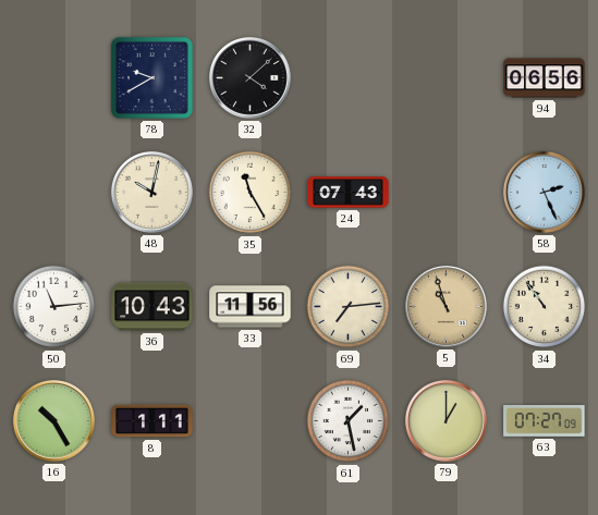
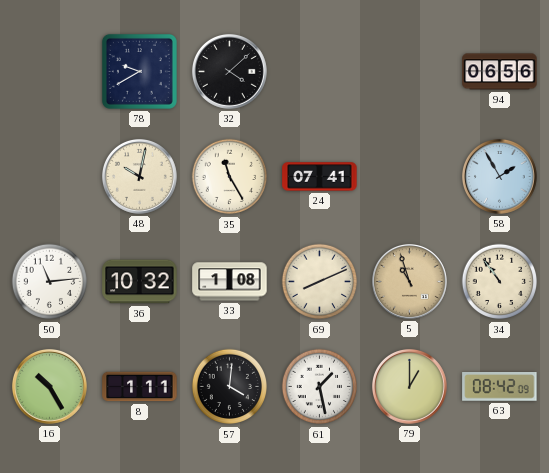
24: 07:43 -> 07:41 (320, 177)
58: 2:26 -> 1:55 (499, 176)
36: 10:43 -> 10:32 (140, 282)
33: 11:56 -> 1:08 (230, 282)
69: 7:14 -> 8:11 (320, 282)
57: none -> 4:01 (230, 387)
63: 07:27 -> 08:42 (500, 387)
